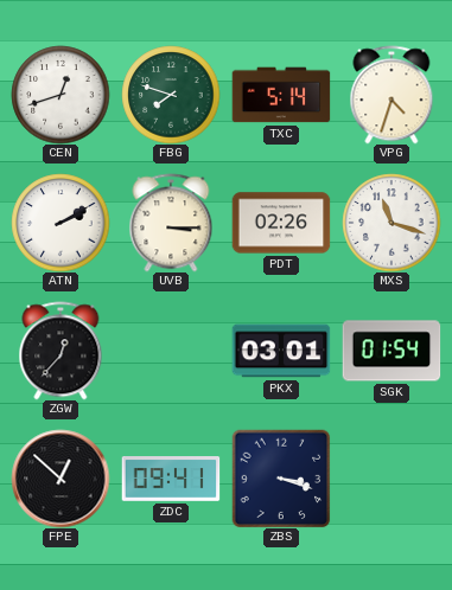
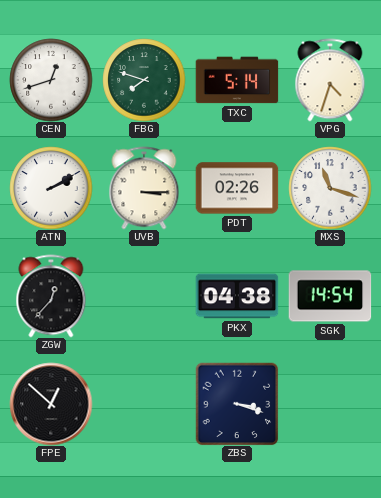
PKX: 03:01 -> 04:38 (237, 296)
SGK: 01:54 -> 14:54 (330, 296)
ZDC: 09:41 -> none (171, 480)
